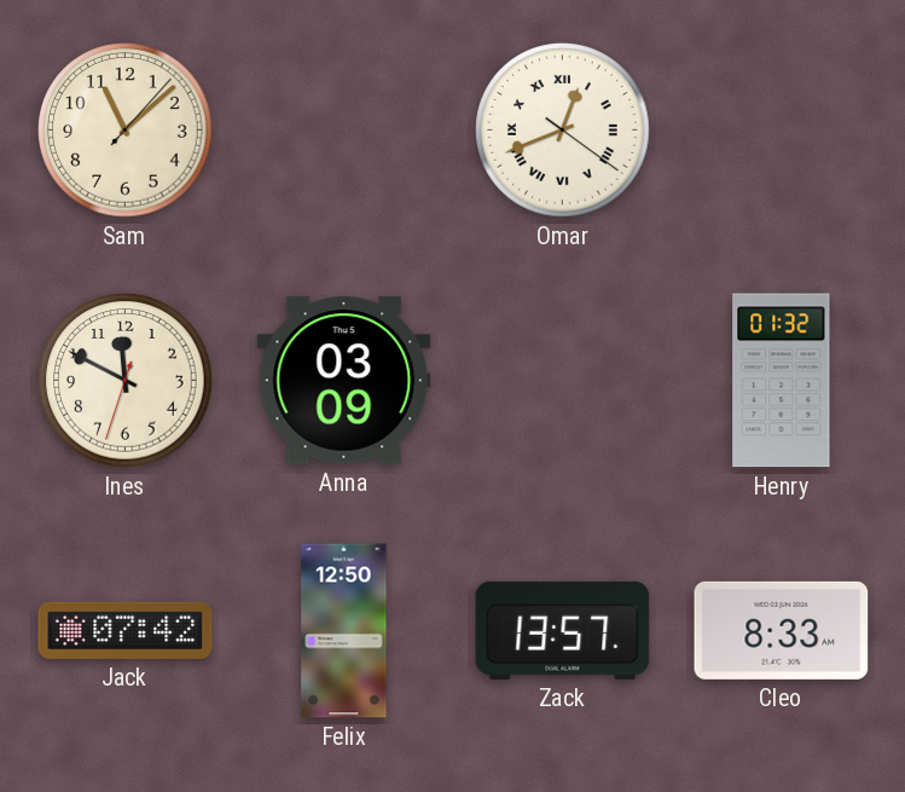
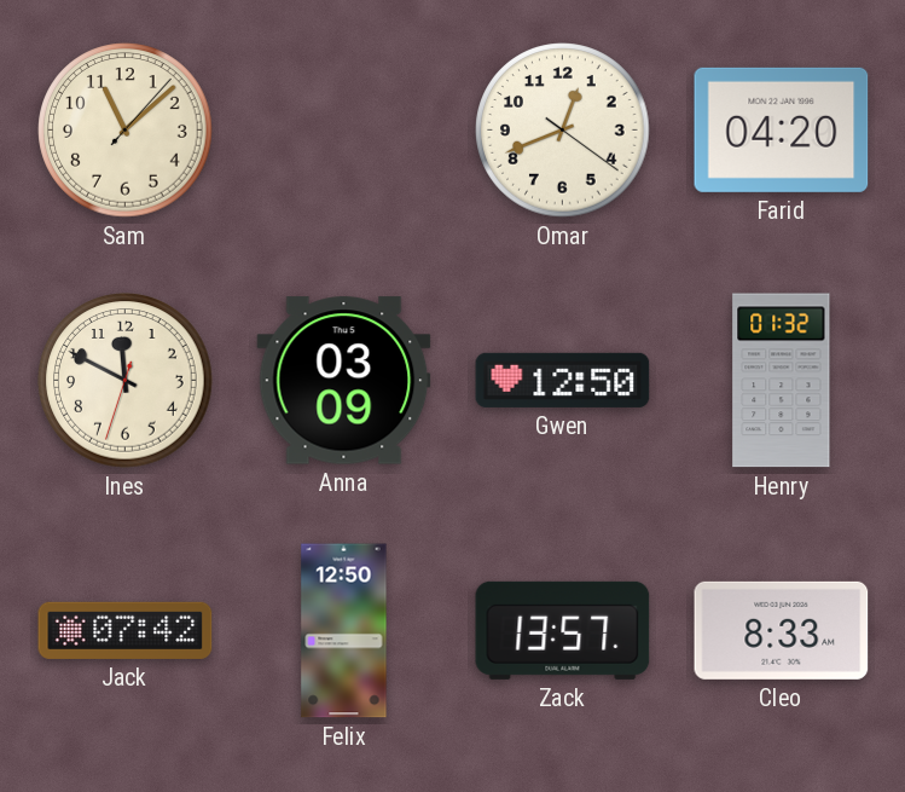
Omar numerals: Roman -> Arabic (563, 131)
Farid: none -> 04:20 (782, 129)
Gwen: none -> 12:50 (563, 380)
